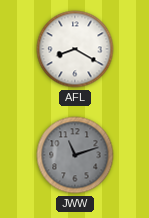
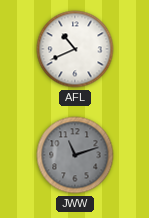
AFL: 8:20 -> 10:41 (75, 49)
